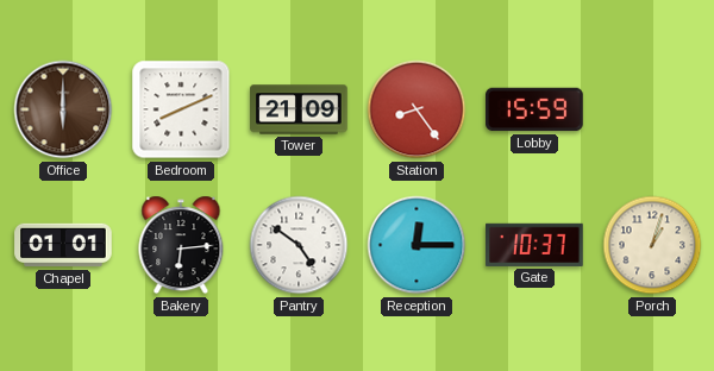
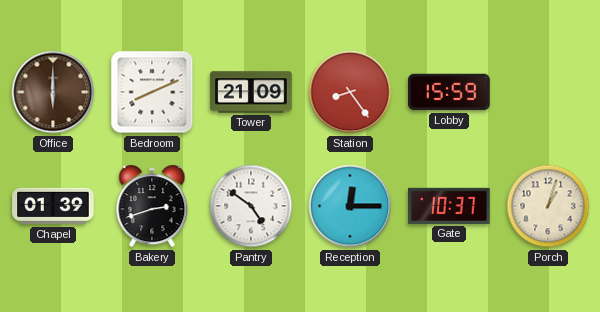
Chapel: 01:01 -> 01:39 (53, 206)
Bakery: 6:14 -> 2:42 (152, 206)
